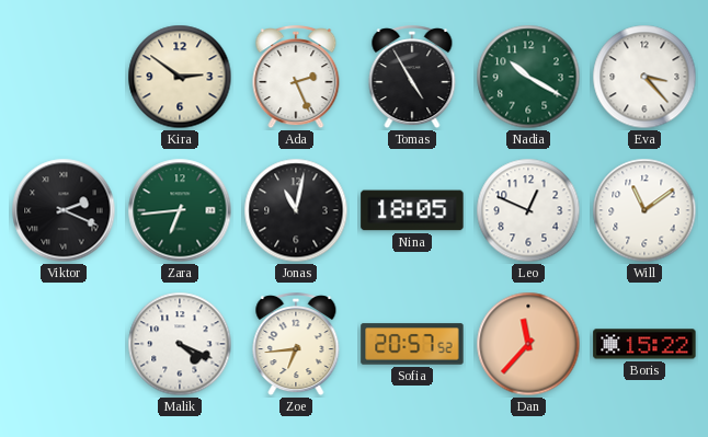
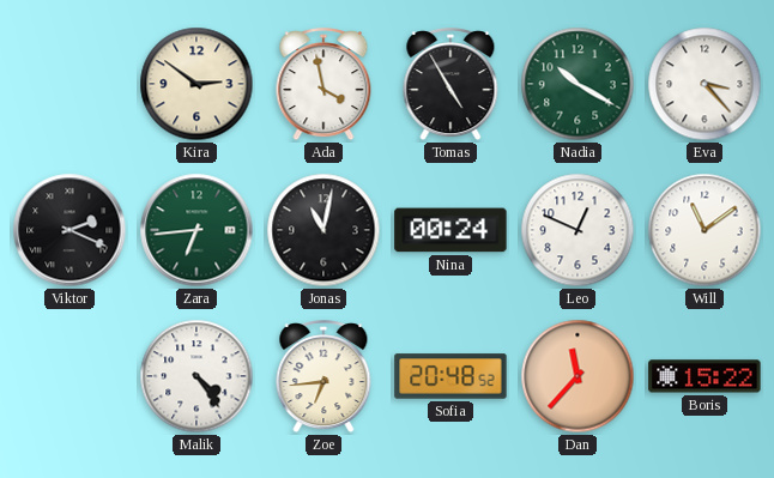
Ada: 2:26 -> 3:58 (323, 85)
Nina: 18:05 -> 00:24 (451, 230)
Malik: 4:19 -> 4:24 (196, 376)
Sofia: 20:57 -> 20:48 (451, 376)
